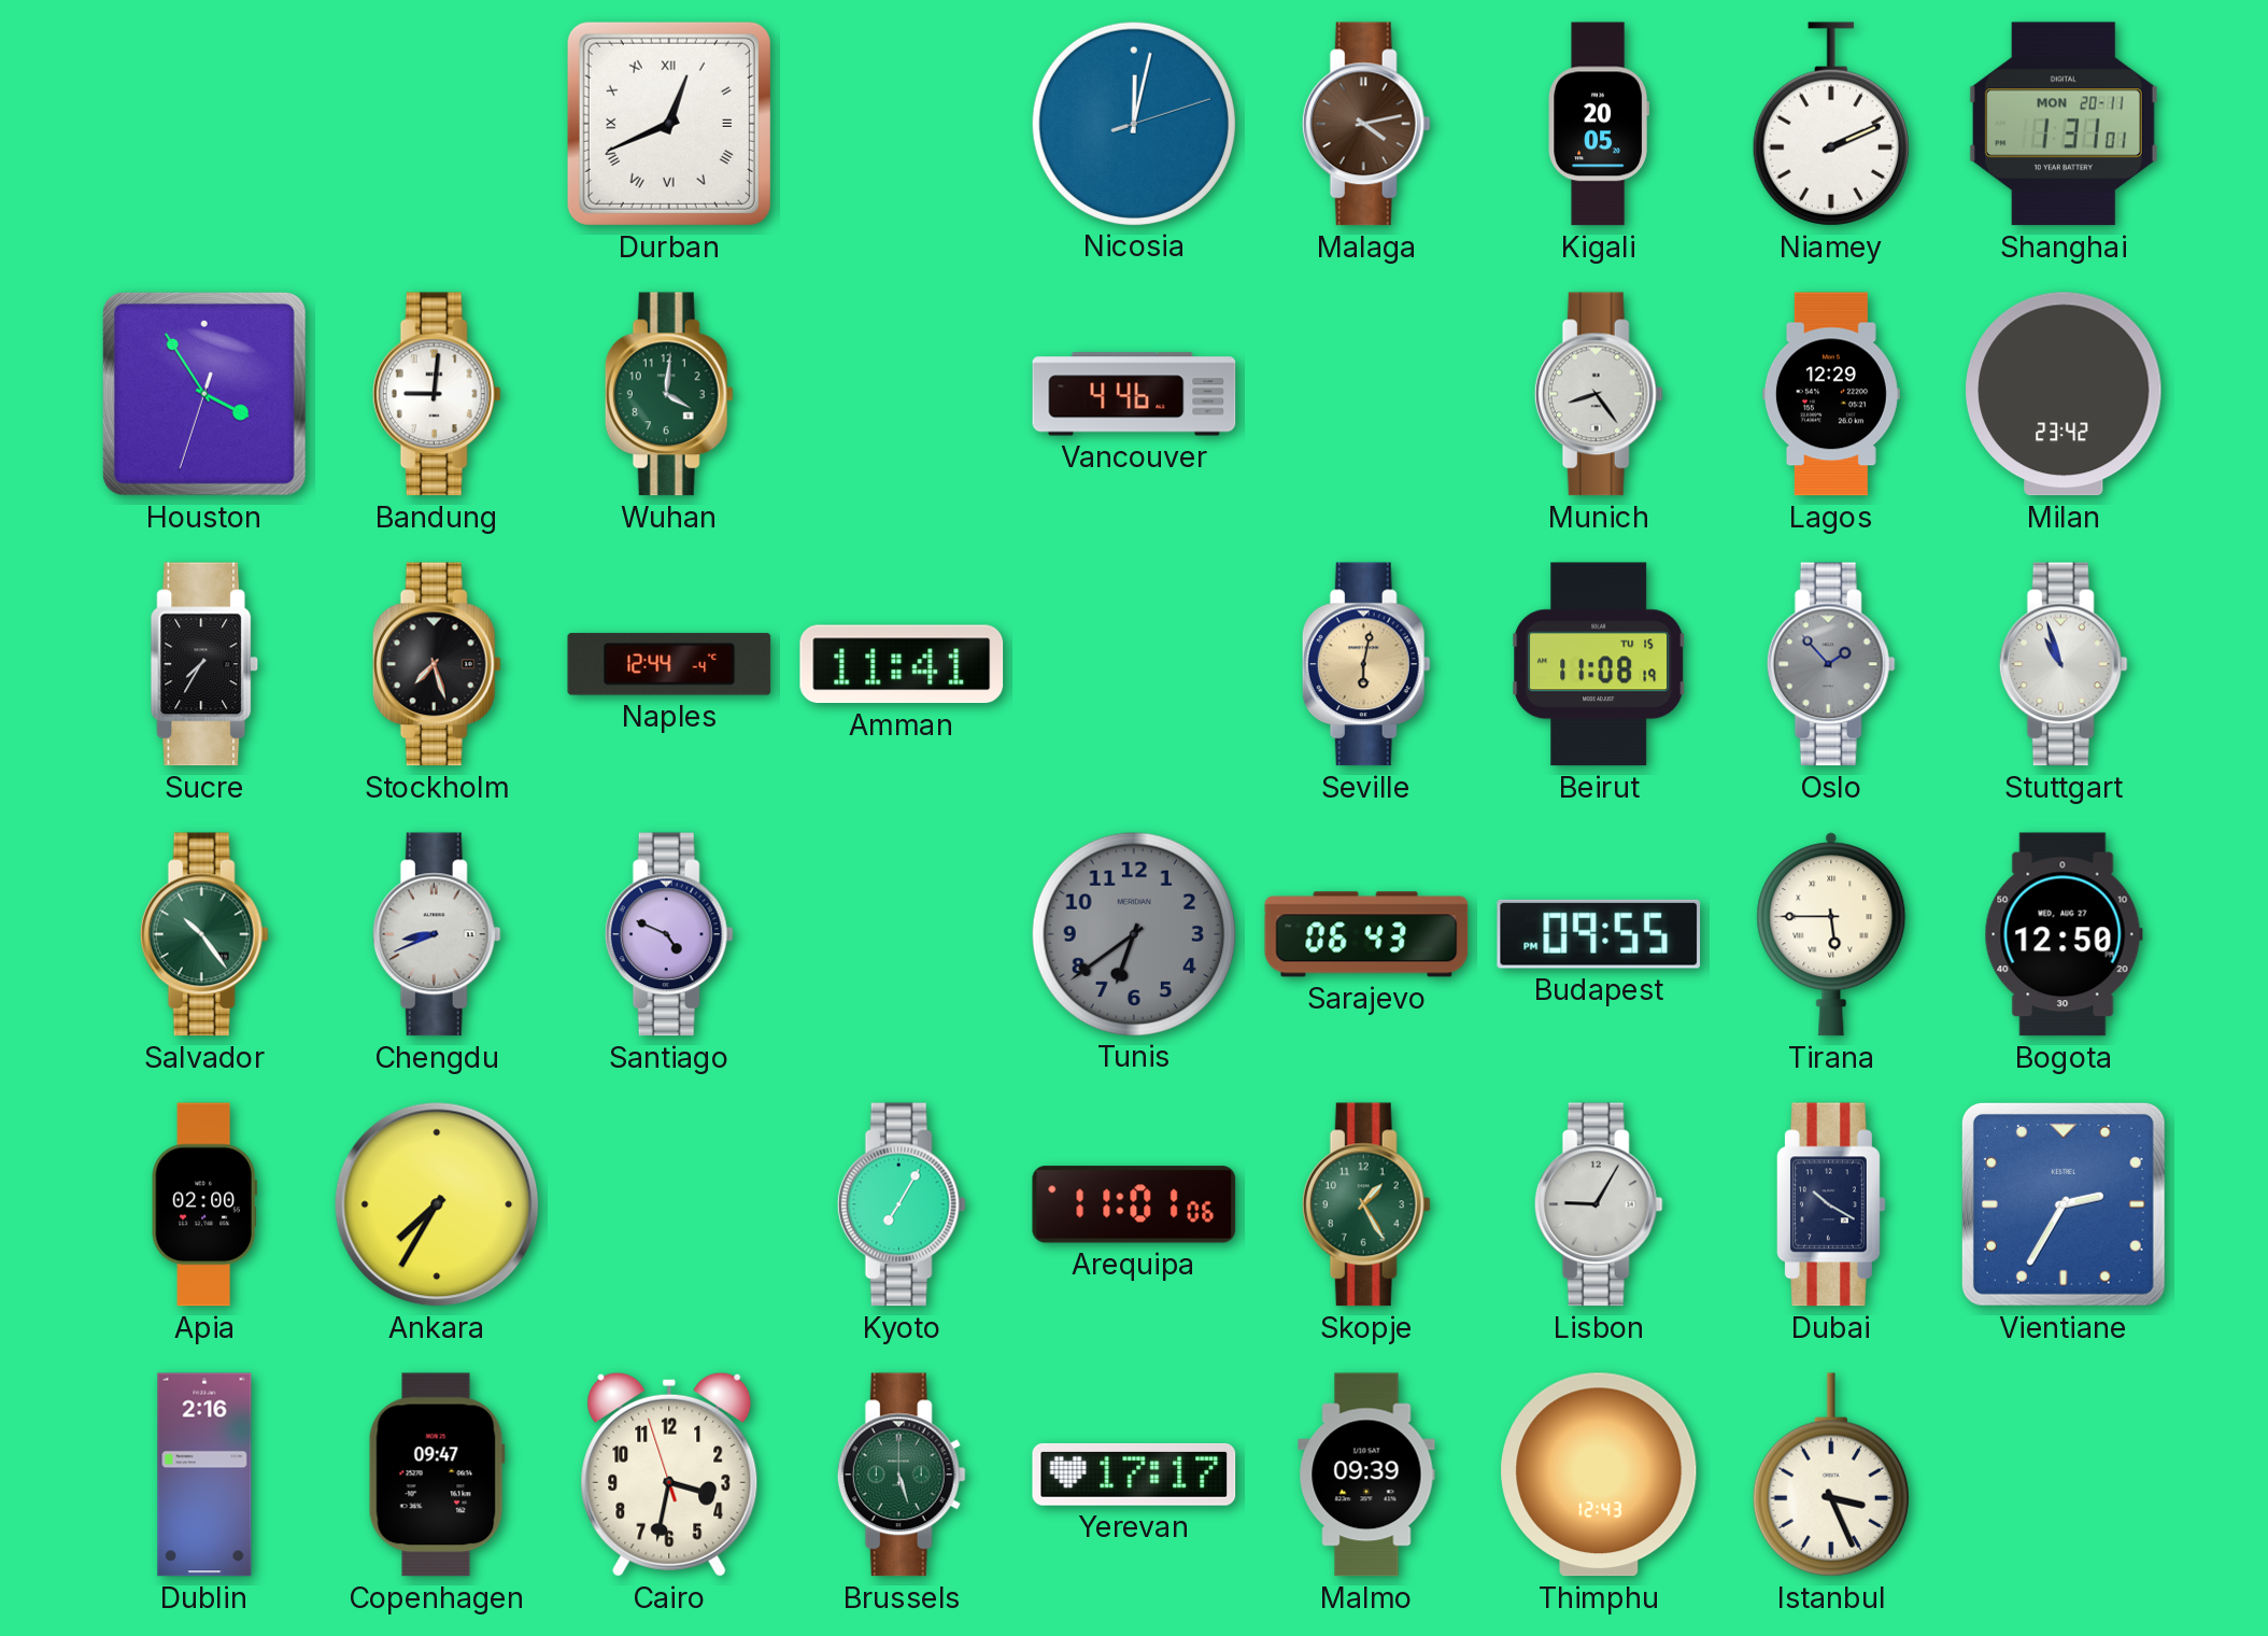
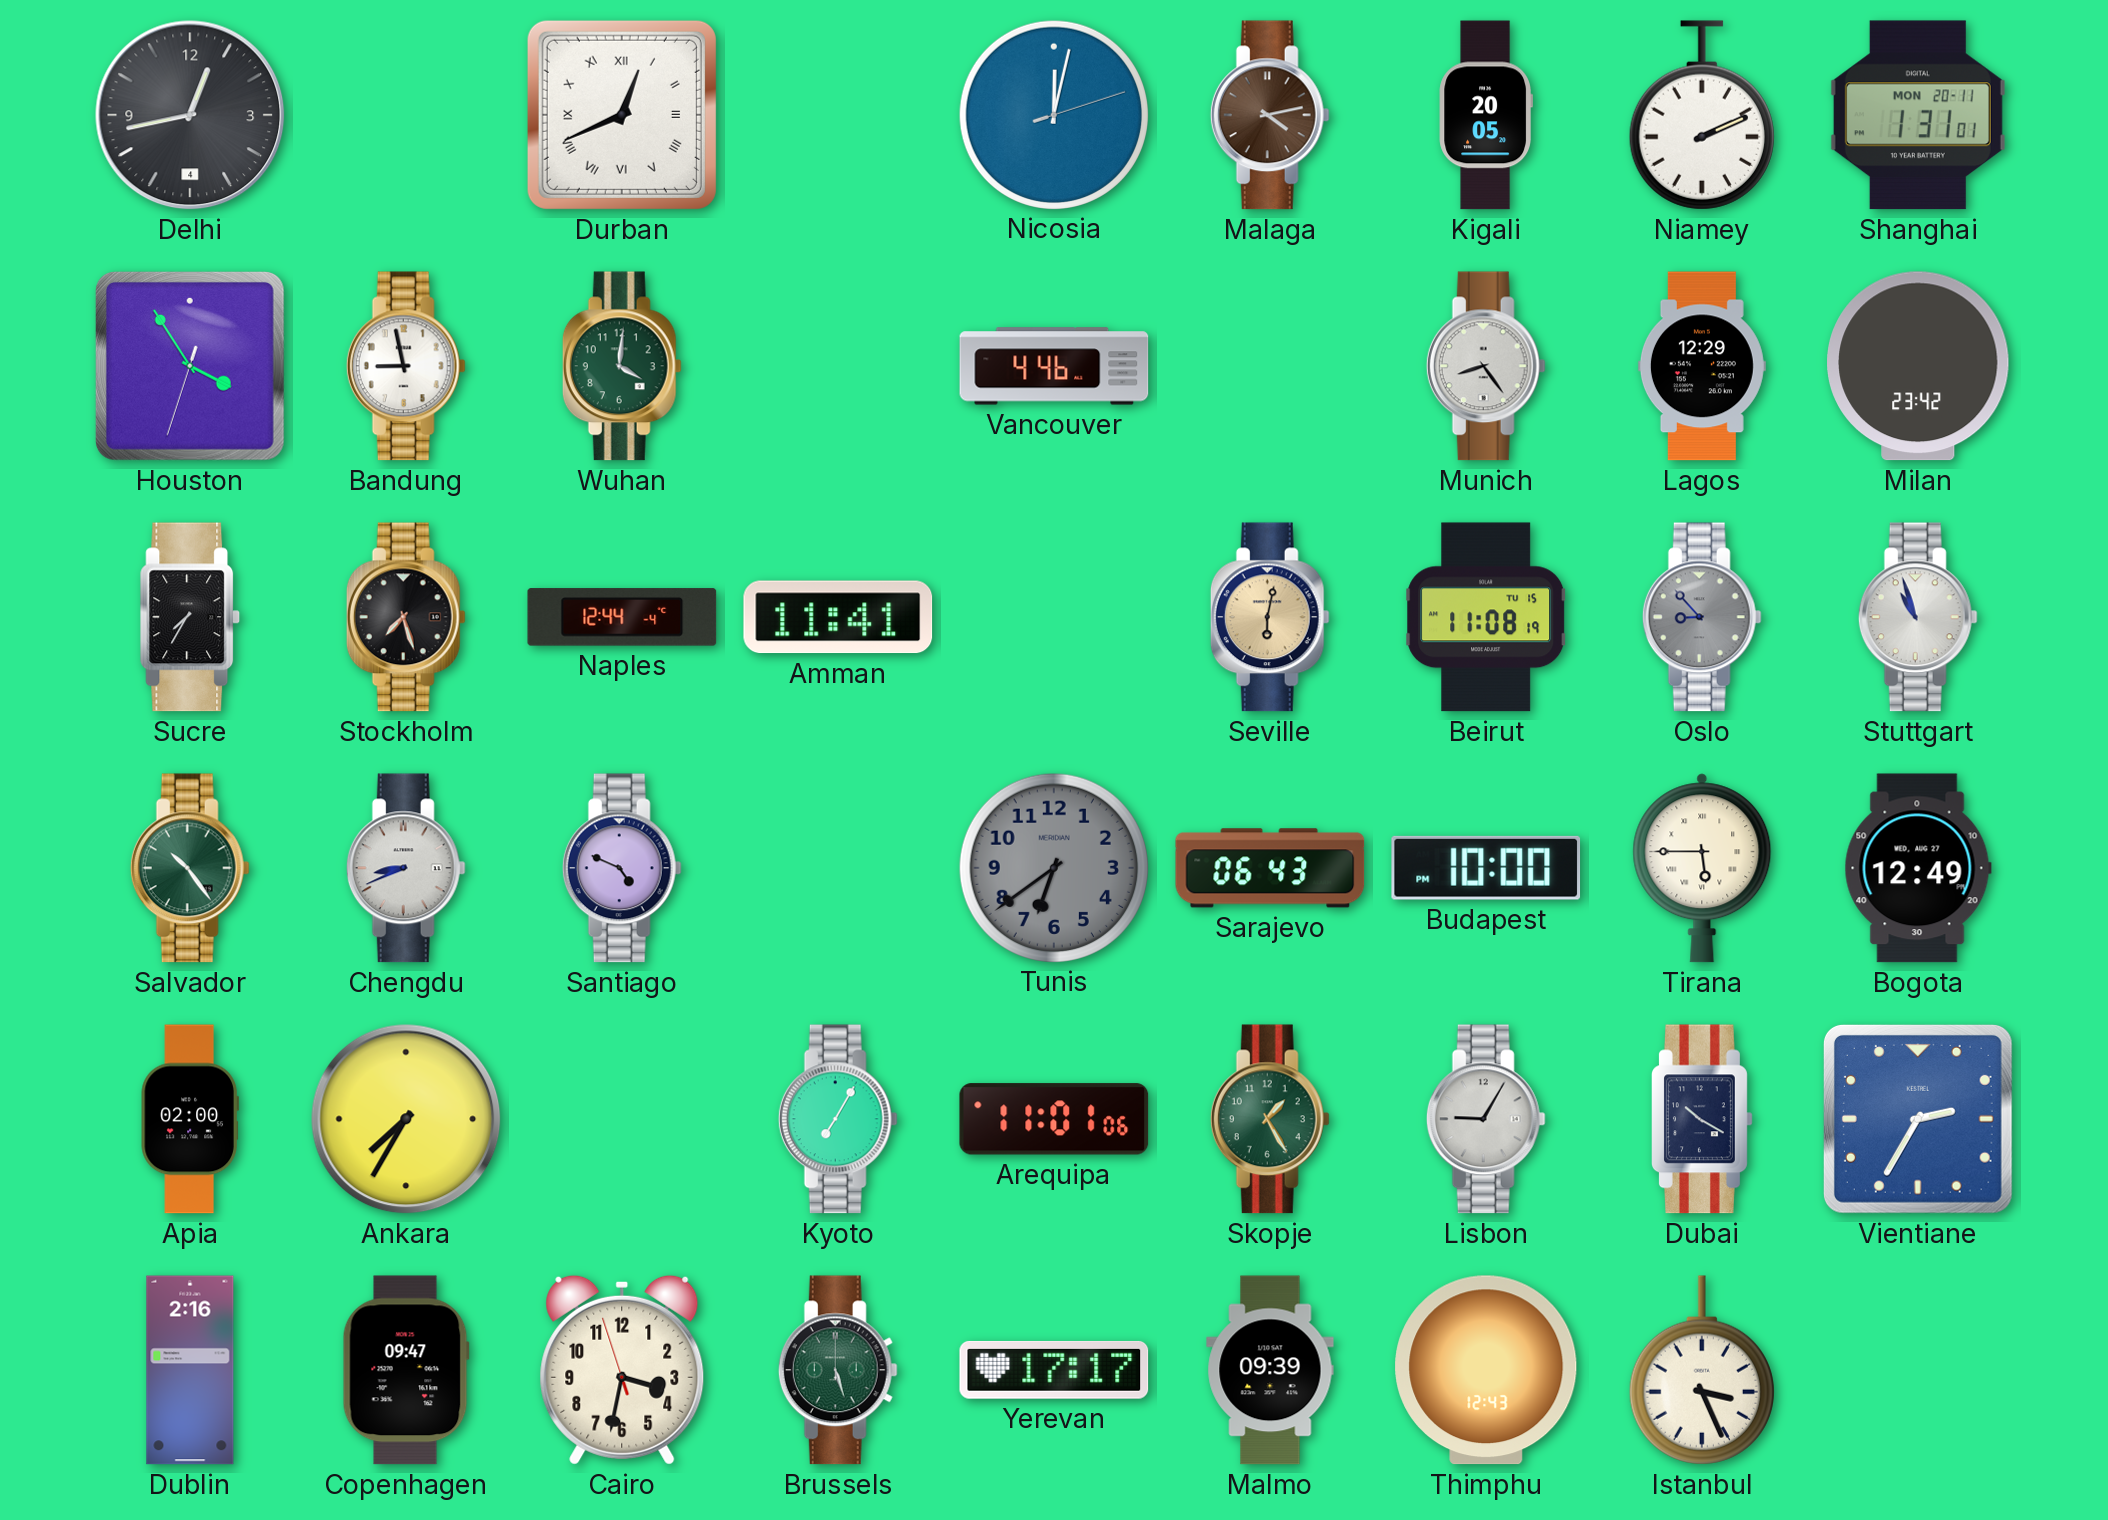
Delhi: none -> 12:43 (190, 115)
Bandung: 9:01 -> 8:58 (406, 366)
Oslo: 1:53 -> 8:53 (1702, 617)
Budapest: 09:55 -> 10:00 (1486, 868)
Bogota: 12:50 -> 12:49 (1918, 868)
